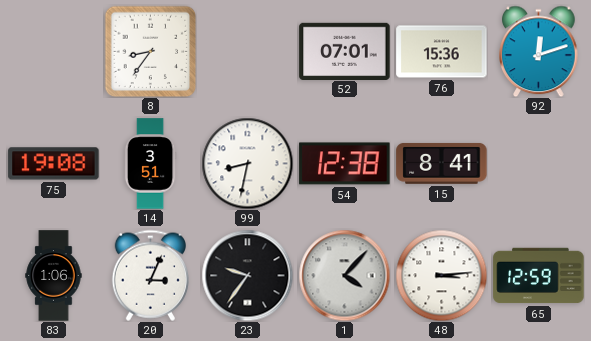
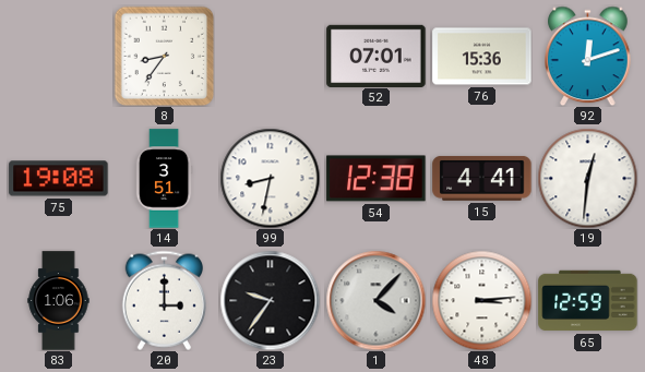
15: 8:41 -> 4:41 (482, 178)
19: none -> 12:31 (587, 178)
20: 3:04 -> 3:00 (164, 300)
